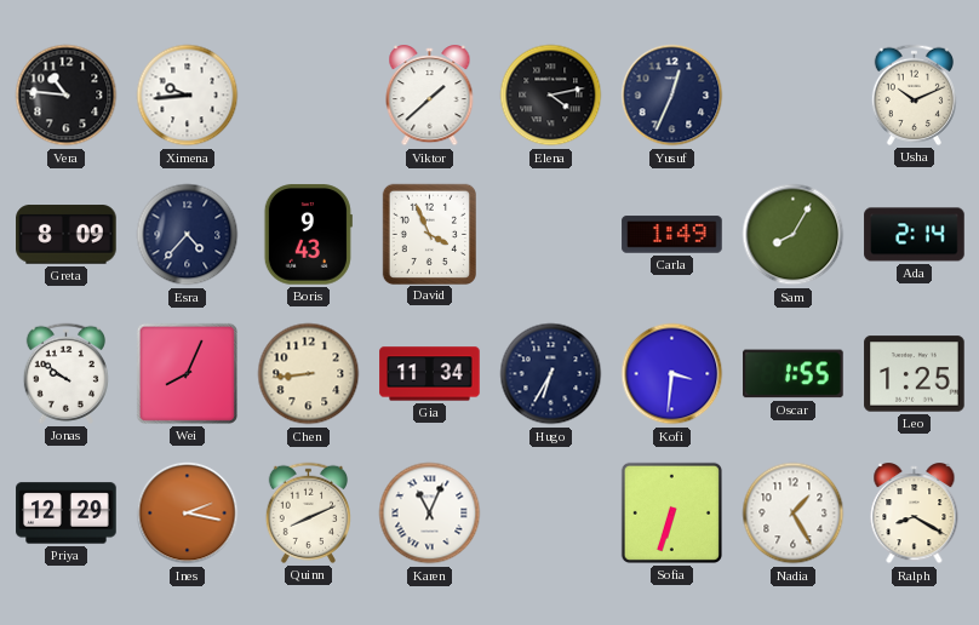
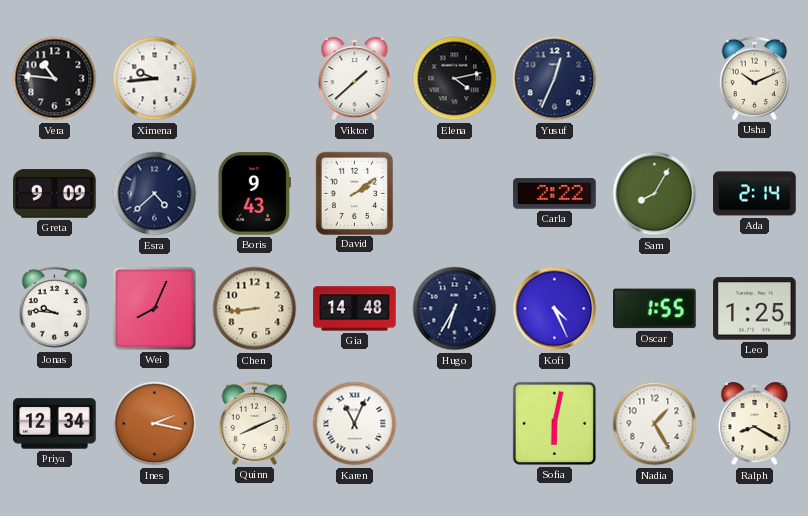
Greta: 8:09 -> 9:09 (55, 194)
Esra: 4:37 -> 4:38 (155, 194)
David: 3:56 -> 2:09 (354, 193)
Carla: 1:49 -> 2:22 (555, 194)
Jonas: 9:51 -> 9:46 (54, 308)
Gia: 11:34 -> 14:48 (355, 309)
Kofi: 3:31 -> 4:26 (555, 309)
Priya: 12:29 -> 12:34 (55, 424)
Sofia: 6:33 -> 6:02 (554, 423)
